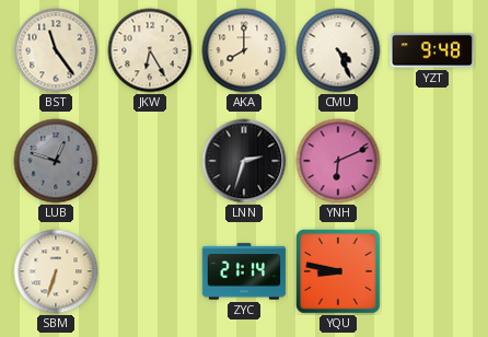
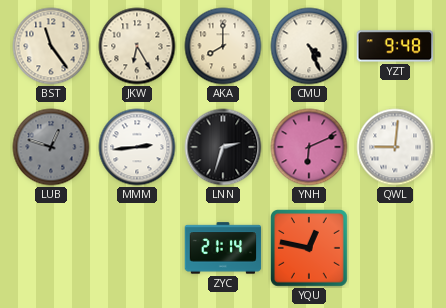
MMM: none -> 2:44 (137, 147)
QWL: none -> 9:01 (395, 147)
SBM: 6:33 -> none (56, 271)
YQU: 8:47 -> 12:47 (310, 249)
